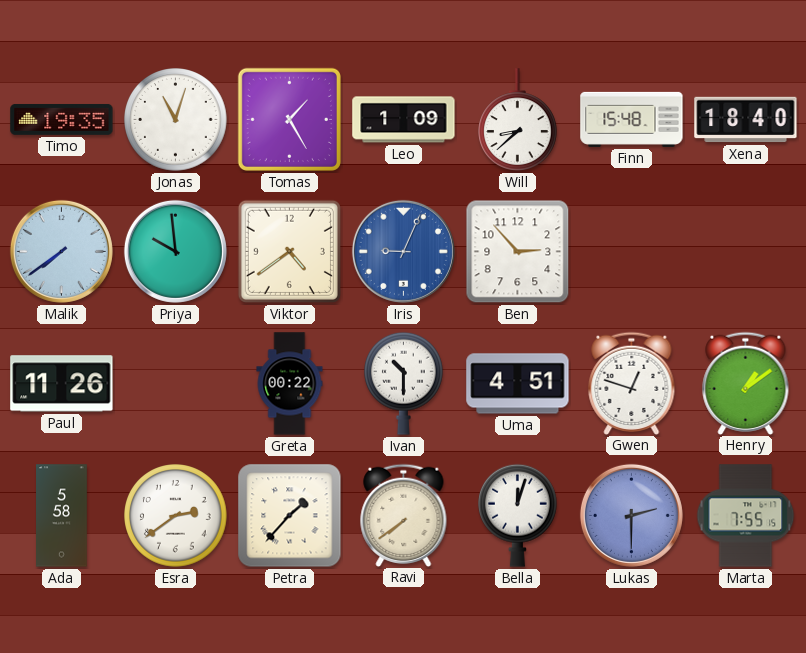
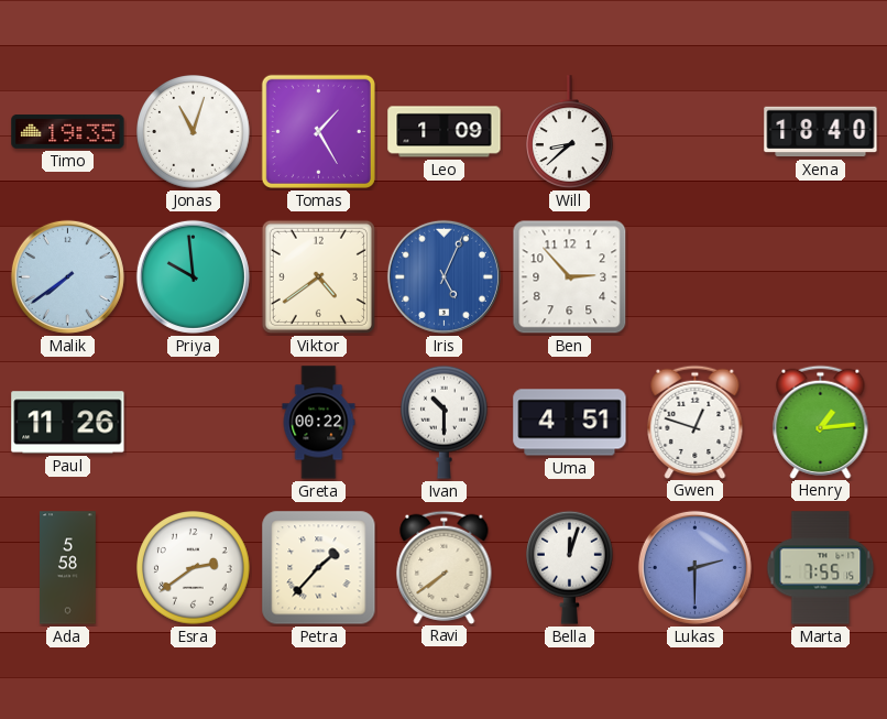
Finn: 15:48 -> none (632, 119)
Iris: 9:04 -> 5:04 (443, 276)
Henry: 1:09 -> 1:14 (821, 422)
